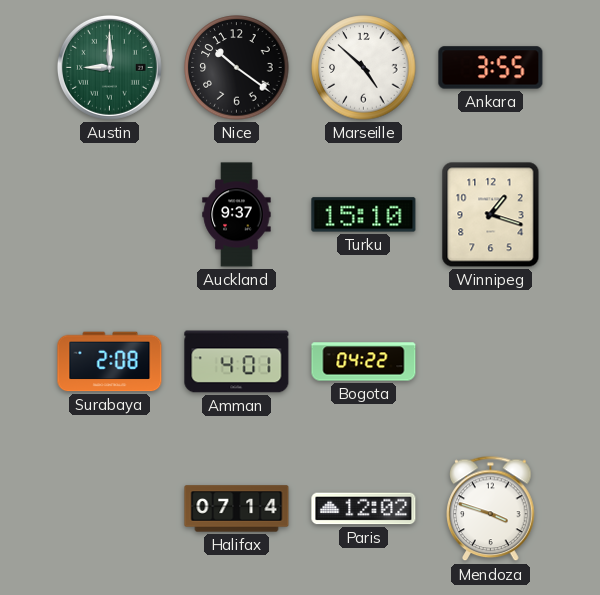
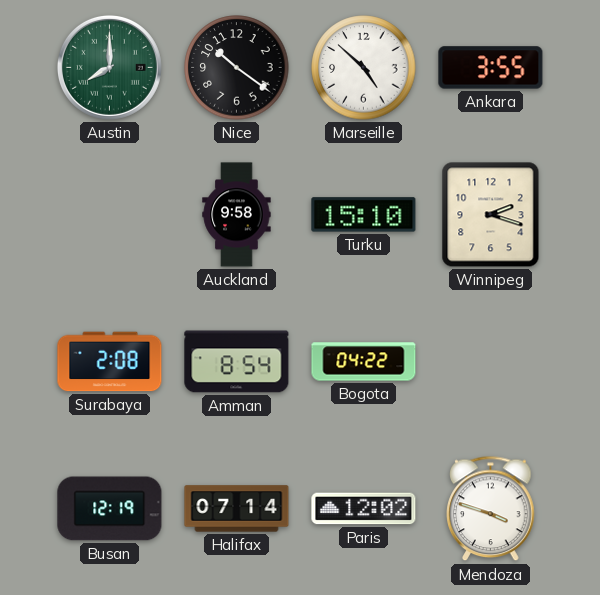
Austin: 9:00 -> 8:00 (109, 67)
Auckland: 9:37 -> 9:58 (237, 215)
Winnipeg: 1:18 -> 2:18 (491, 215)
Amman: 4:01 -> 8:54 (237, 362)
Busan: none -> 12:19 (110, 509)
